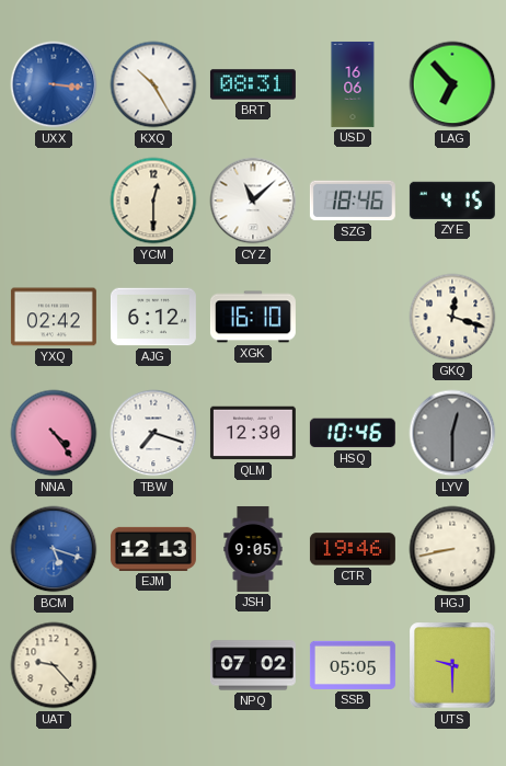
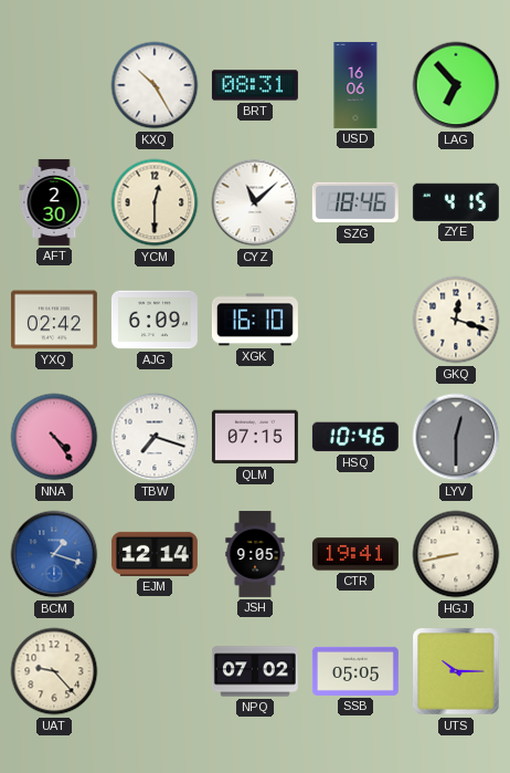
UXX: 3:16 -> none (54, 84)
AFT: none -> 2:30 (54, 202)
AJG: 6:12 -> 6:09 (155, 320)
QLM: 12:30 -> 07:15 (255, 437)
BCM: 5:18 -> 1:18 (54, 554)
EJM: 12:13 -> 12:14 (155, 554)
CTR: 19:46 -> 19:41 (355, 554)
UTS: 9:30 -> 10:15 (456, 671)
